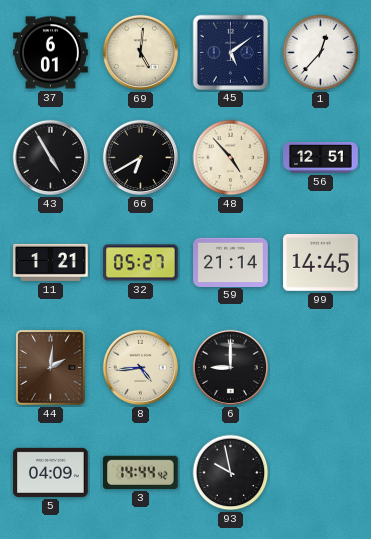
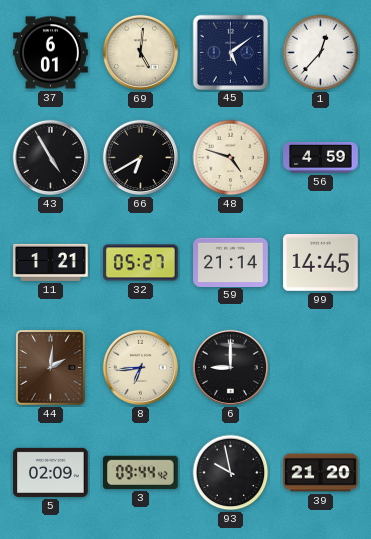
48: 4:53 -> 4:48 (231, 158)
56: 12:51 -> 4:59 (321, 157)
8: 4:44 -> 6:44 (140, 367)
5: 04:09 -> 02:09 (51, 472)
3: 14:44 -> 09:44 (141, 472)
39: none -> 21:20 (321, 473)
